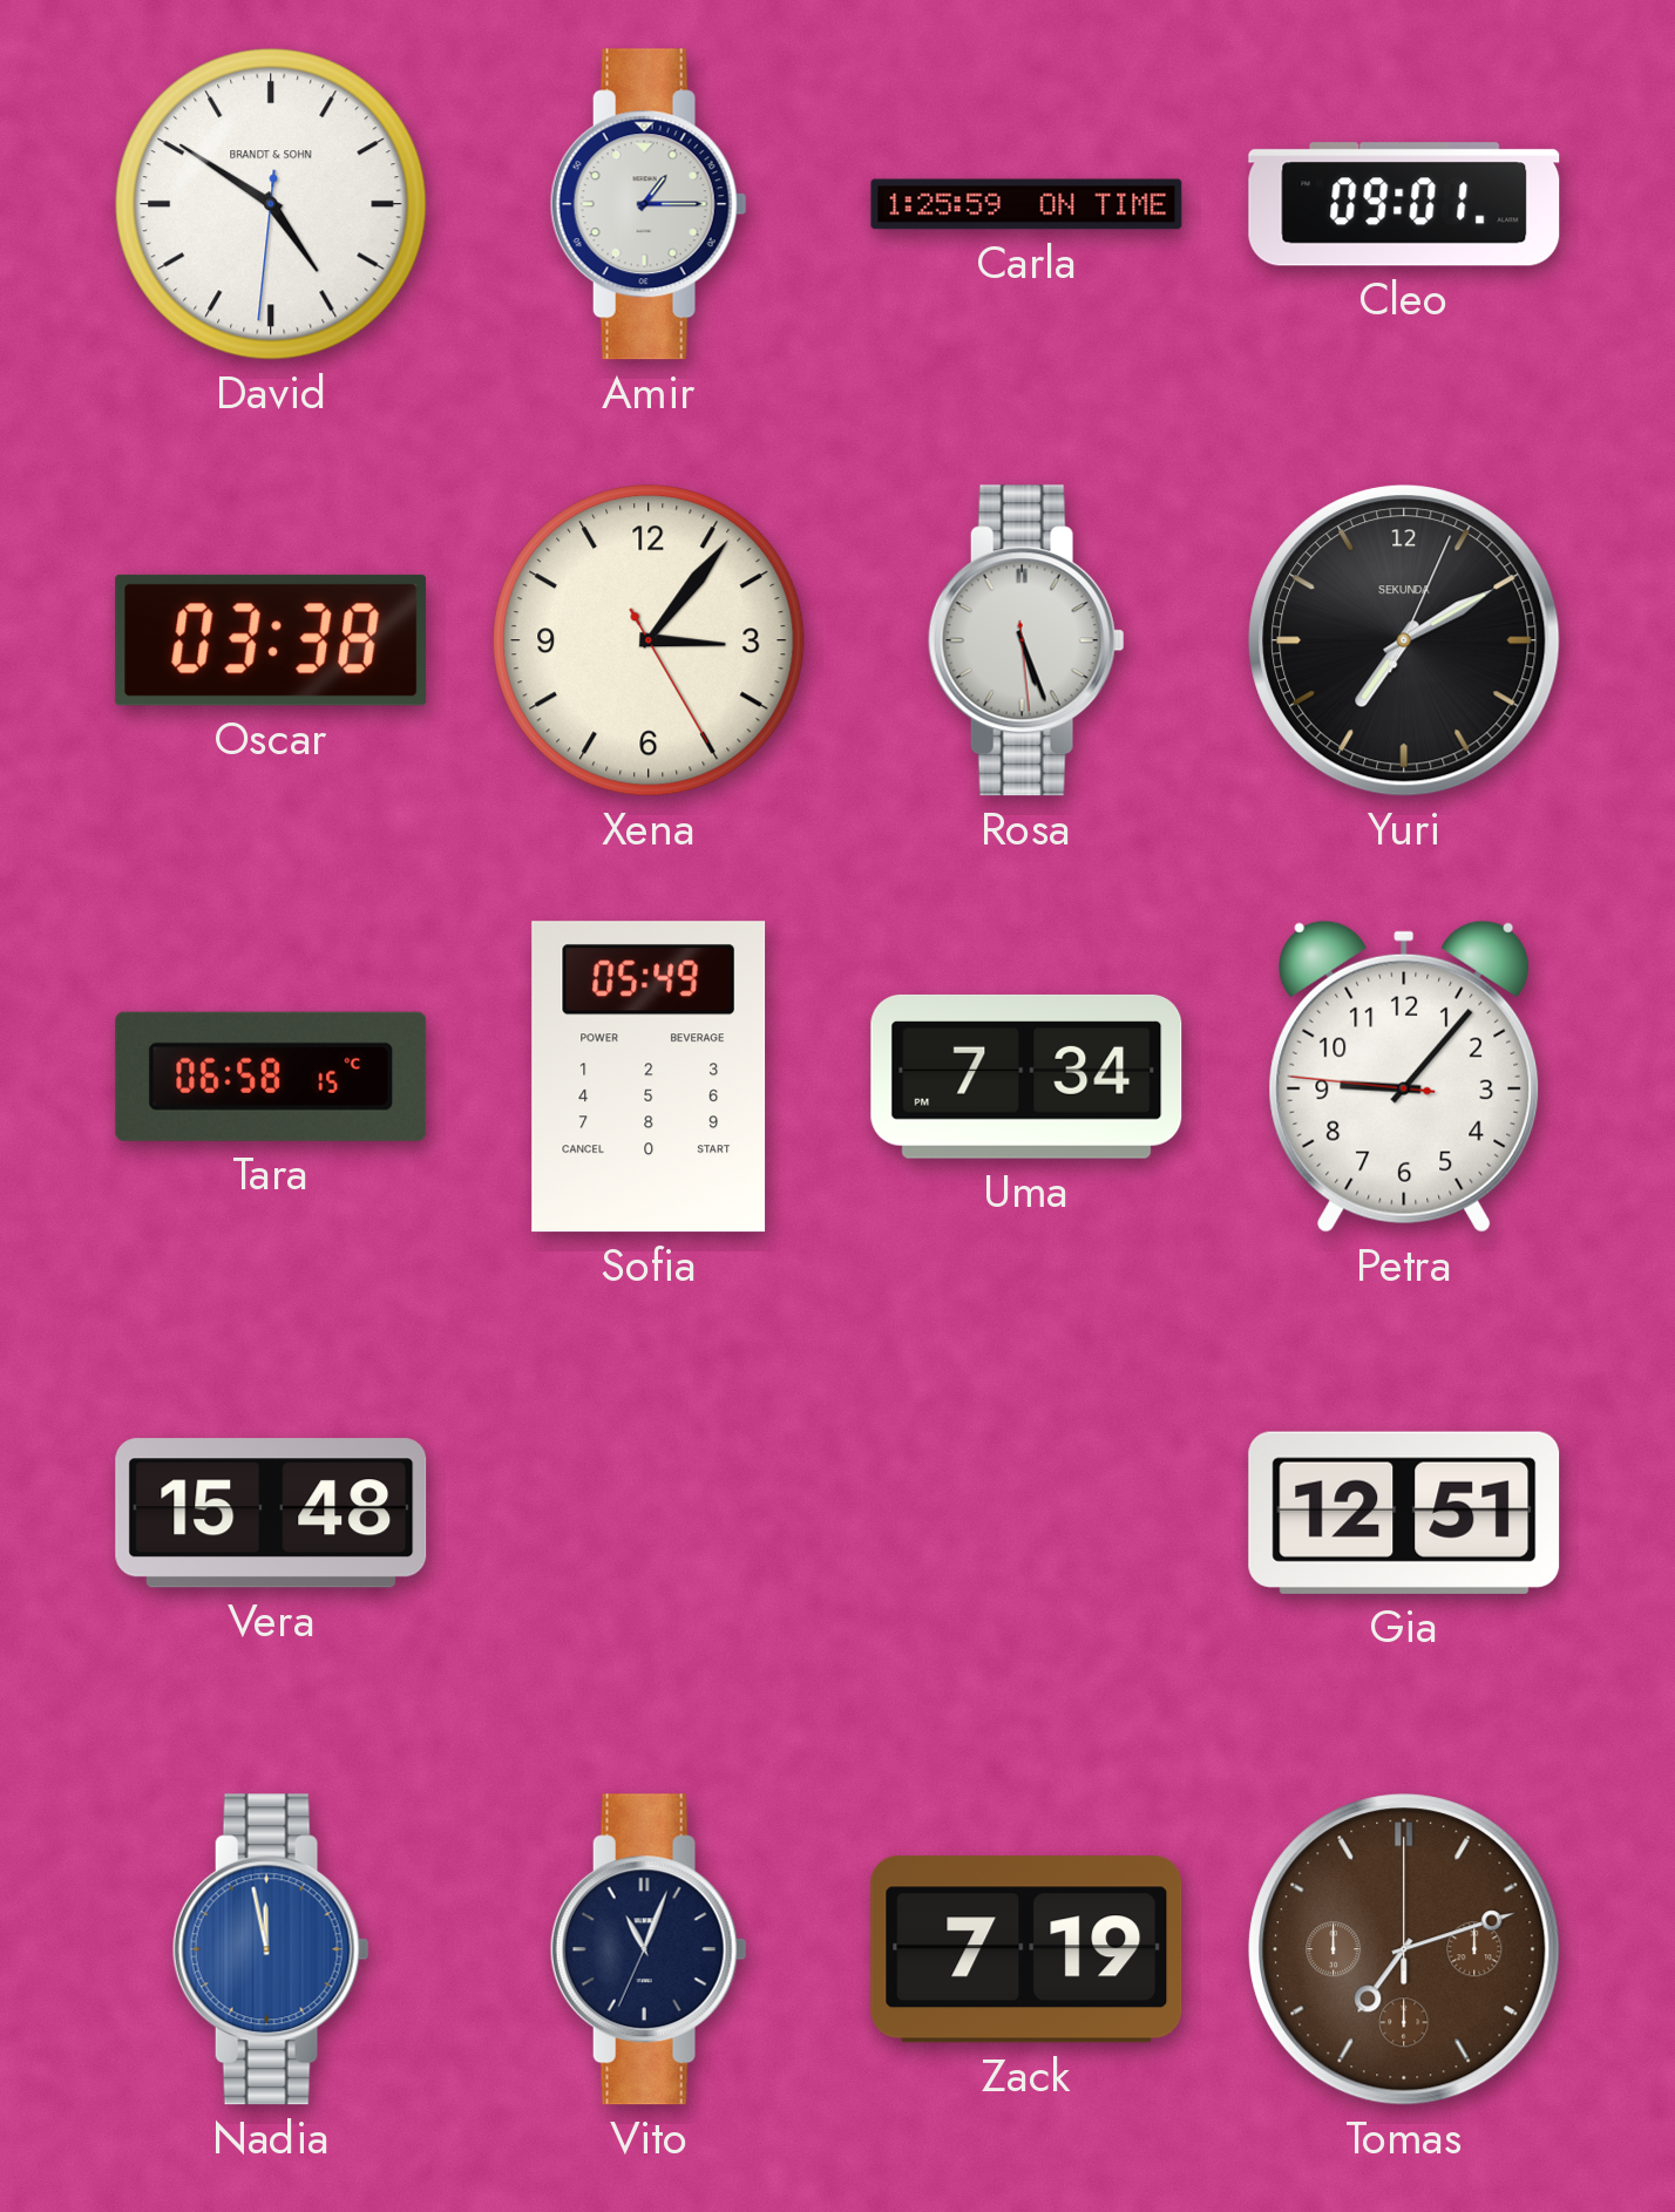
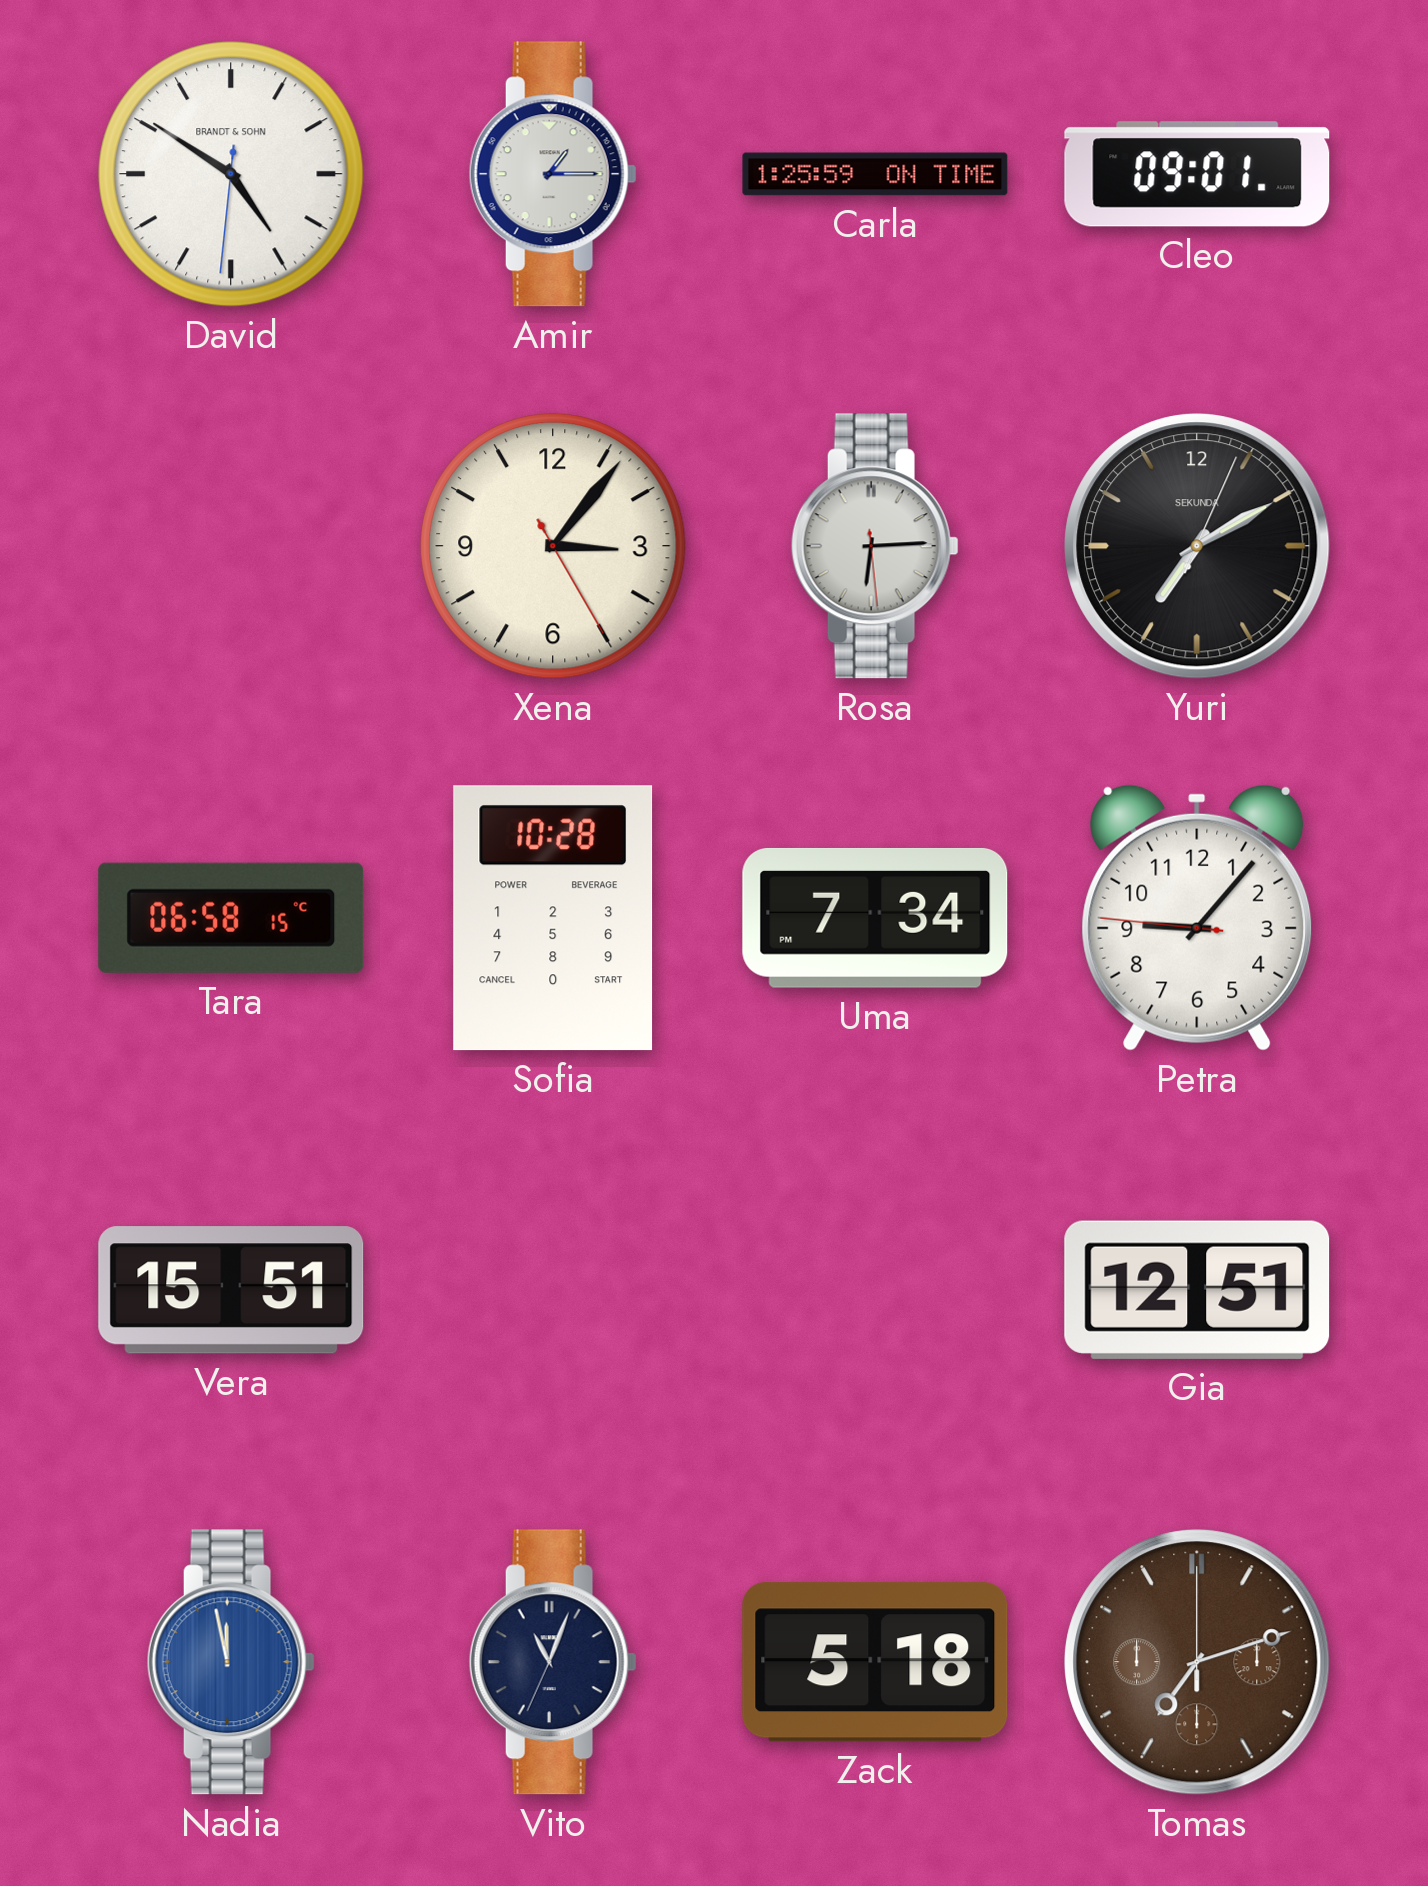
Oscar: 03:38 -> none (271, 640)
Rosa: 5:26 -> 6:14 (875, 546)
Sofia: 05:49 -> 10:28 (553, 918)
Vera: 15:48 -> 15:51 (231, 1290)
Zack: 7:19 -> 5:18 (875, 1662)
